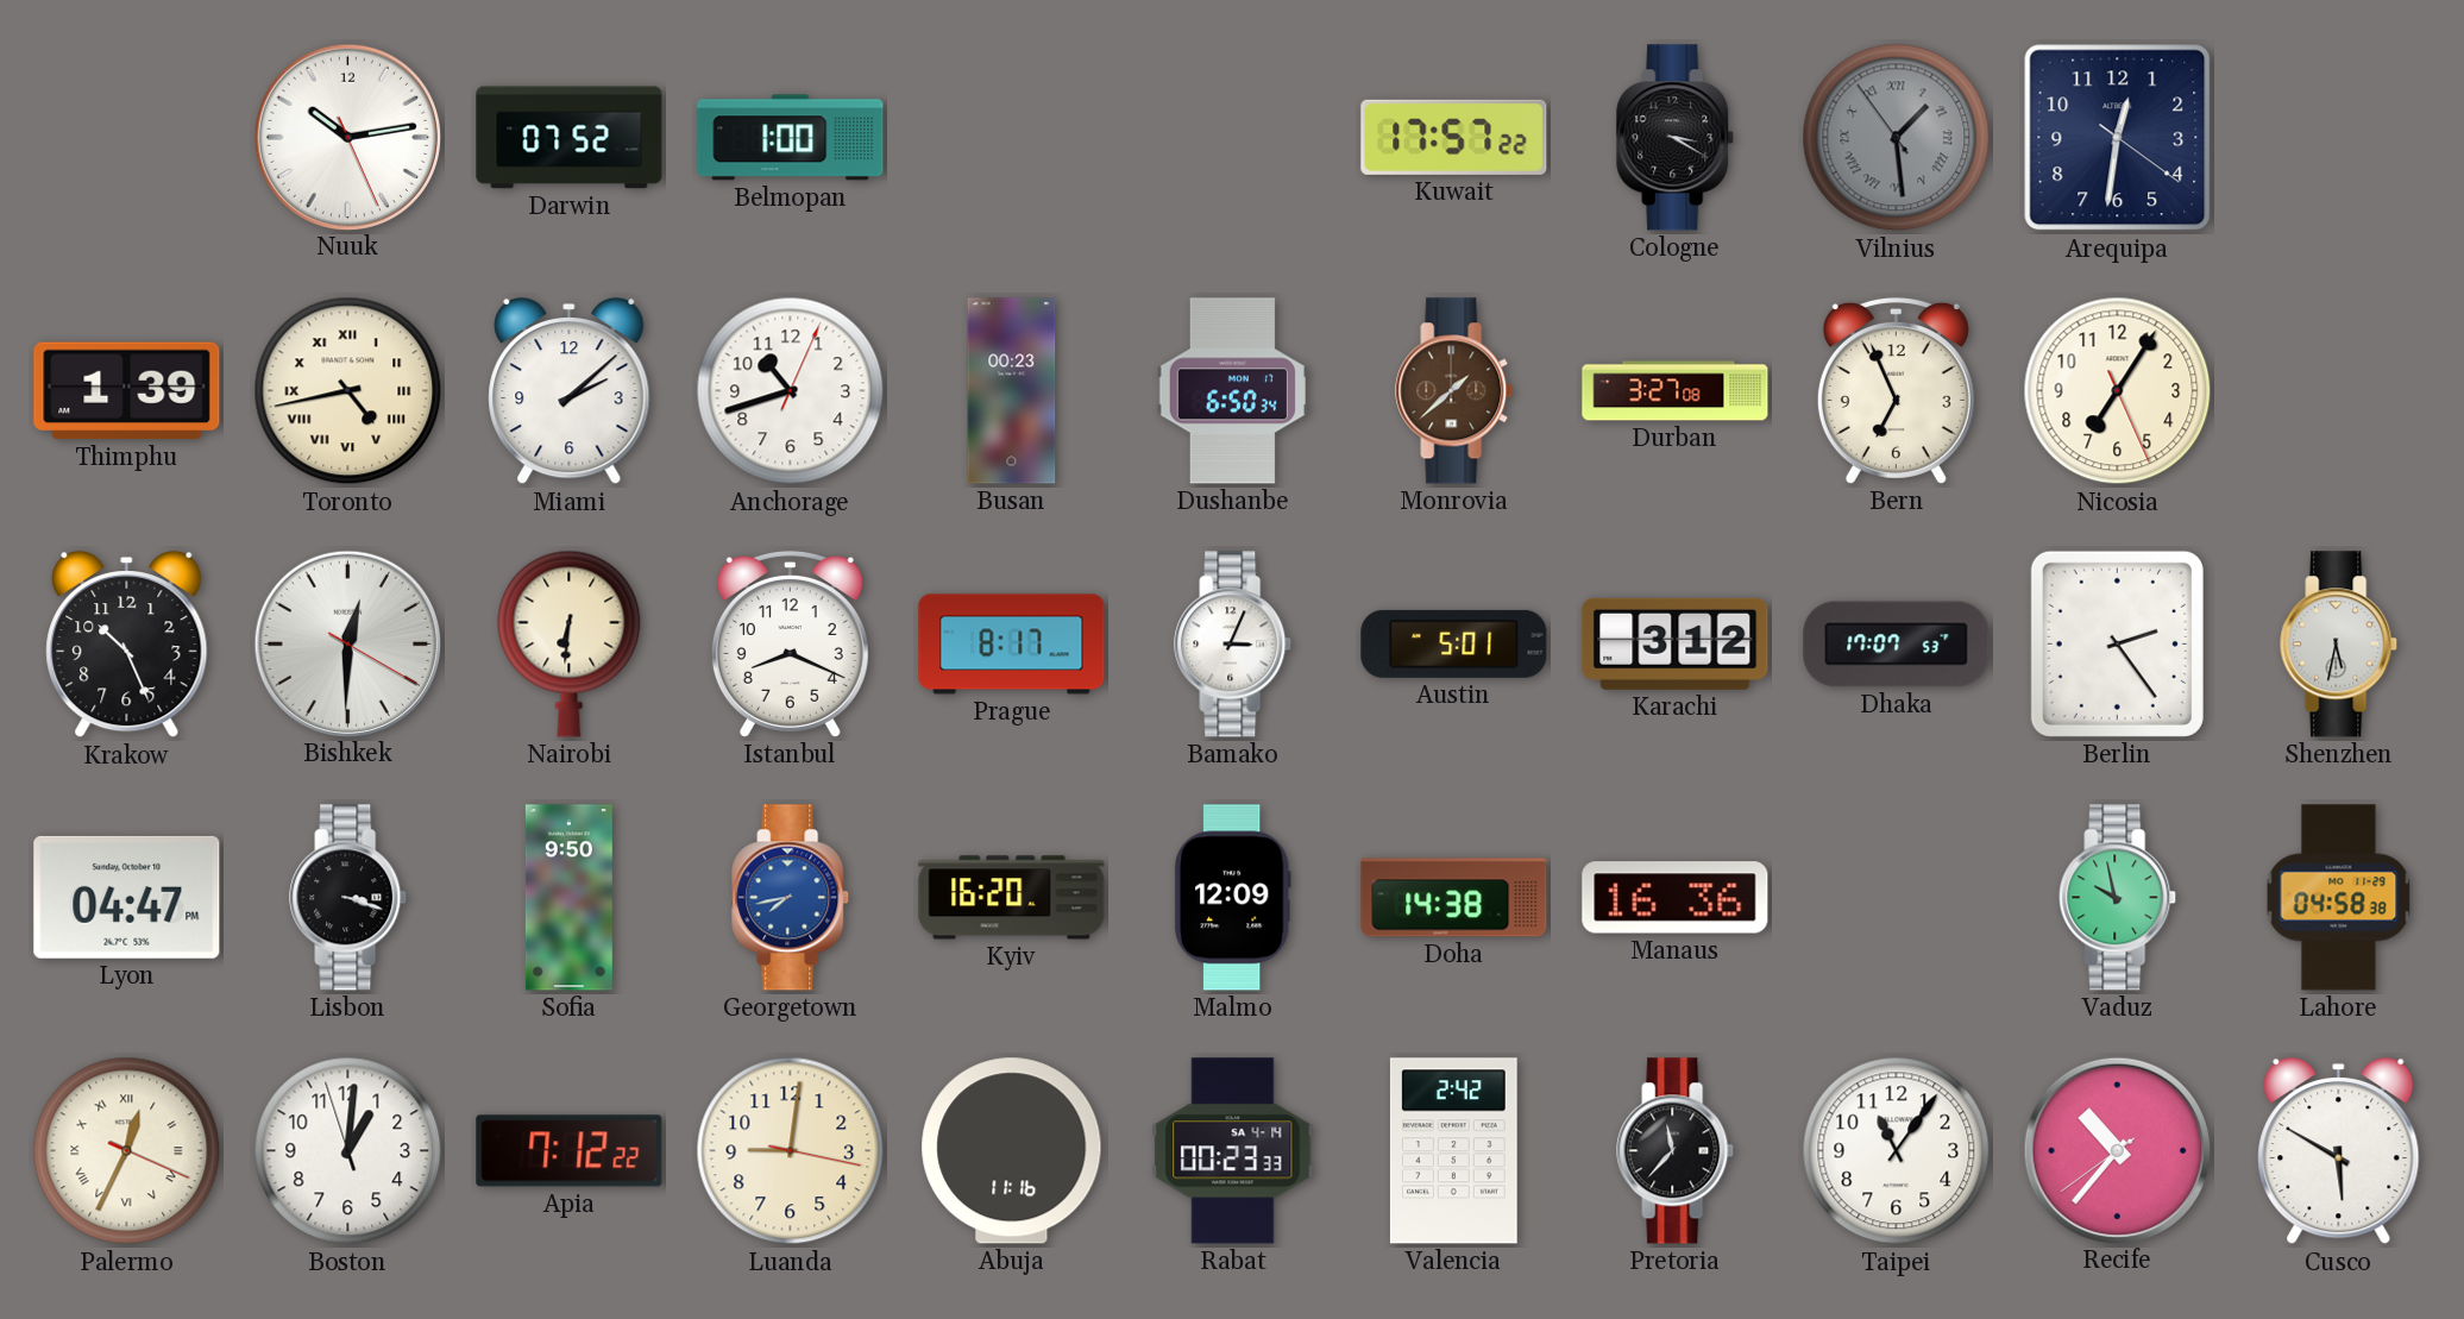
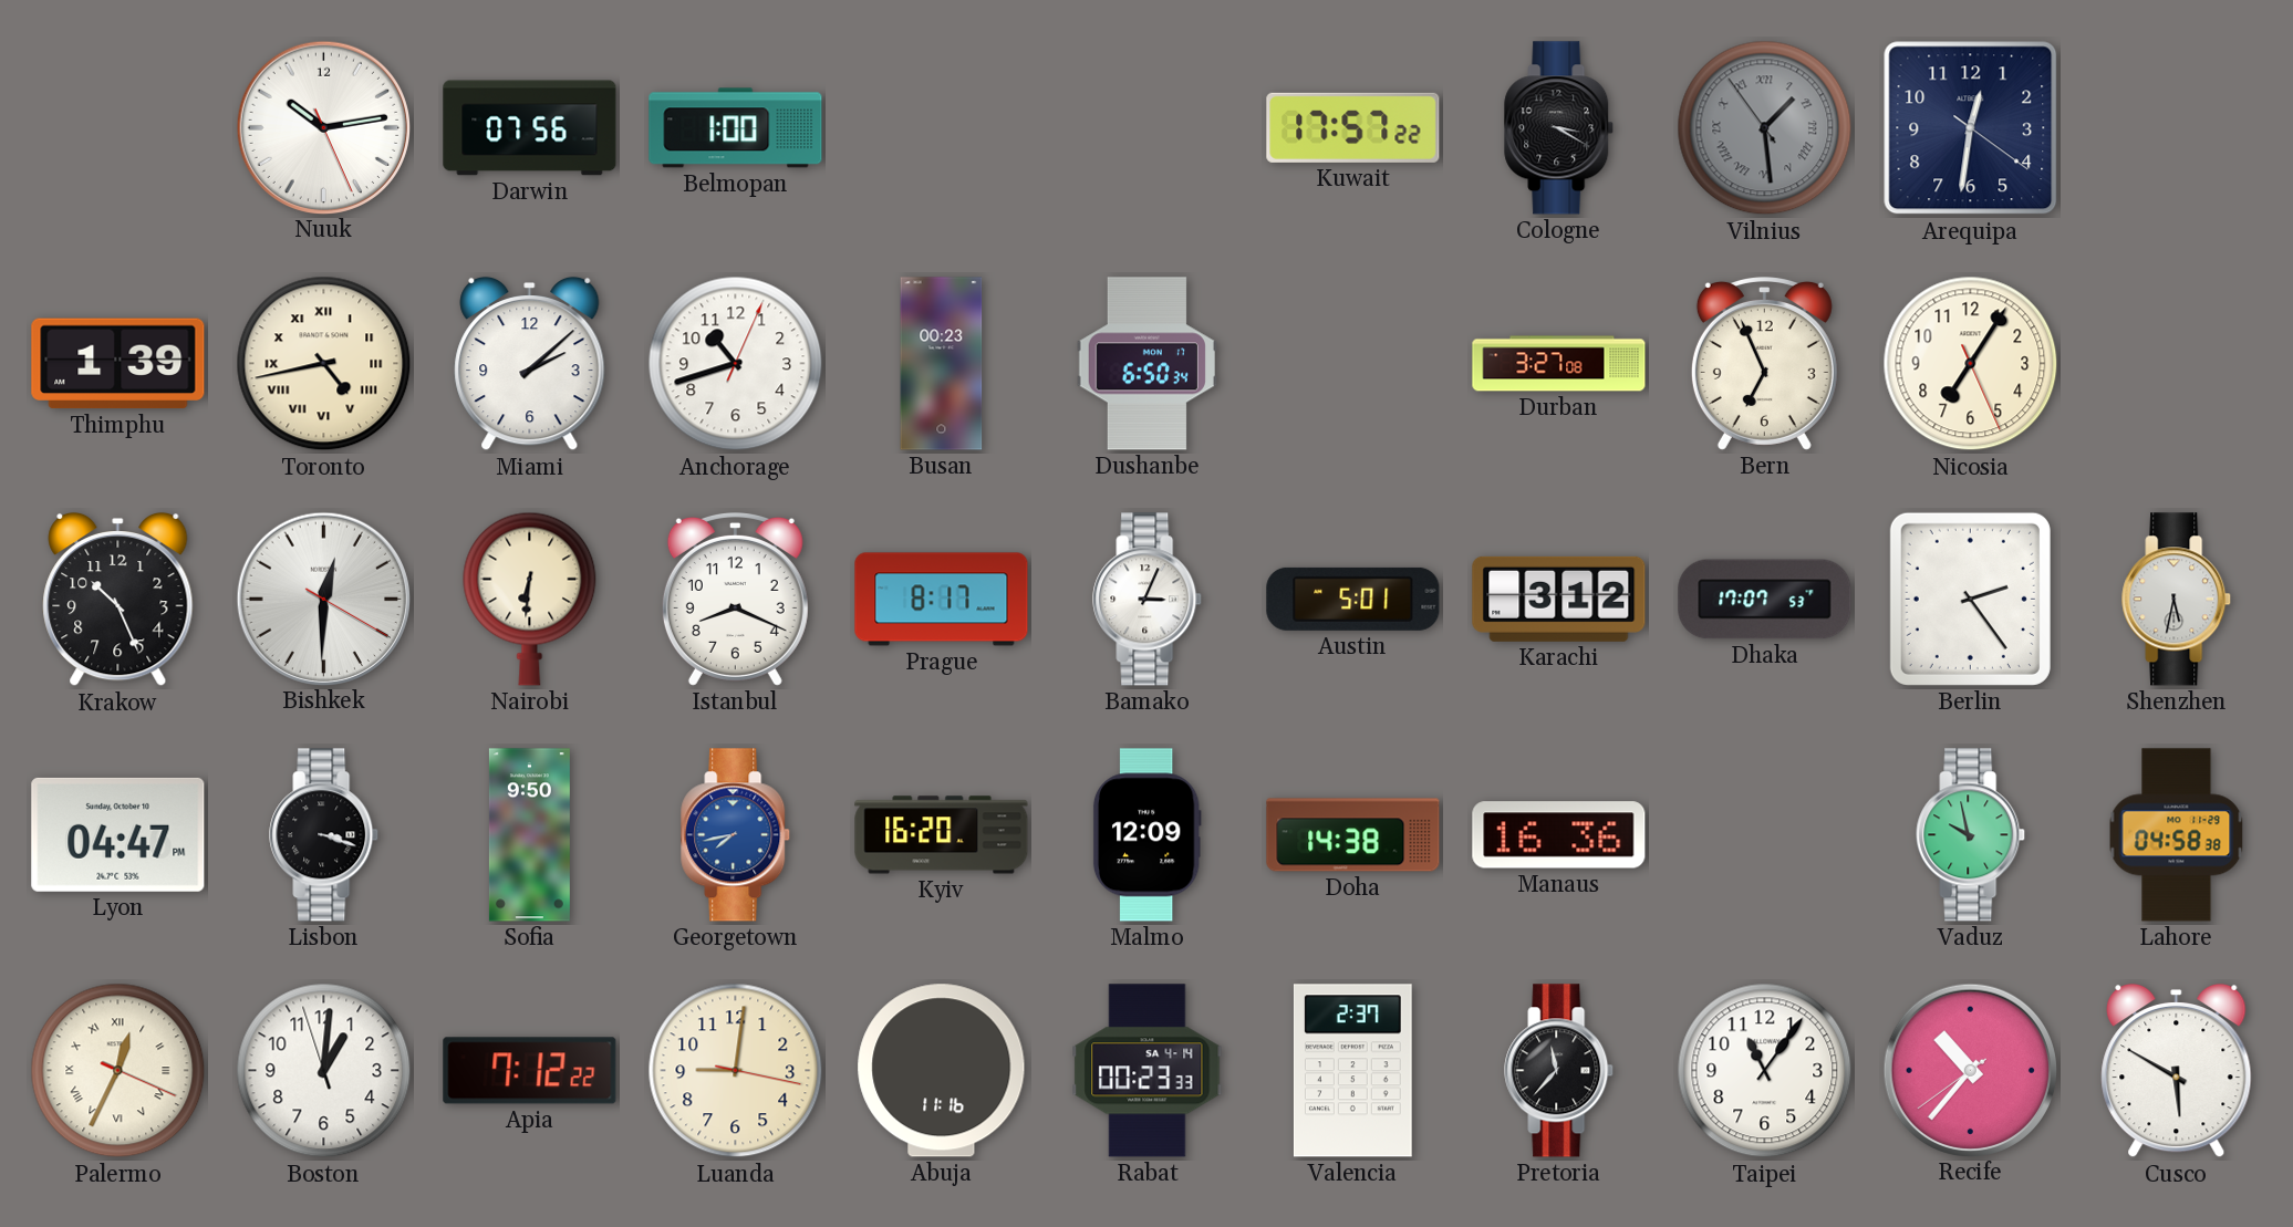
Darwin: 07:52 -> 07:56 (530, 128)
Monrovia: 1:38 -> none (1454, 391)
Valencia: 2:42 -> 2:37 (1352, 1071)
